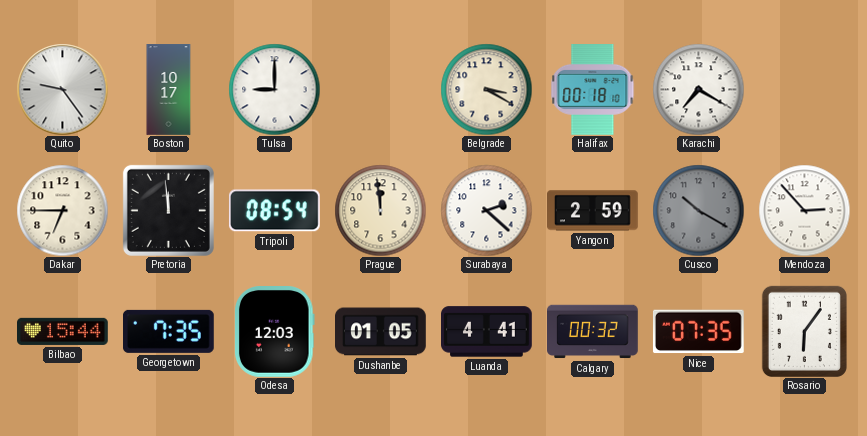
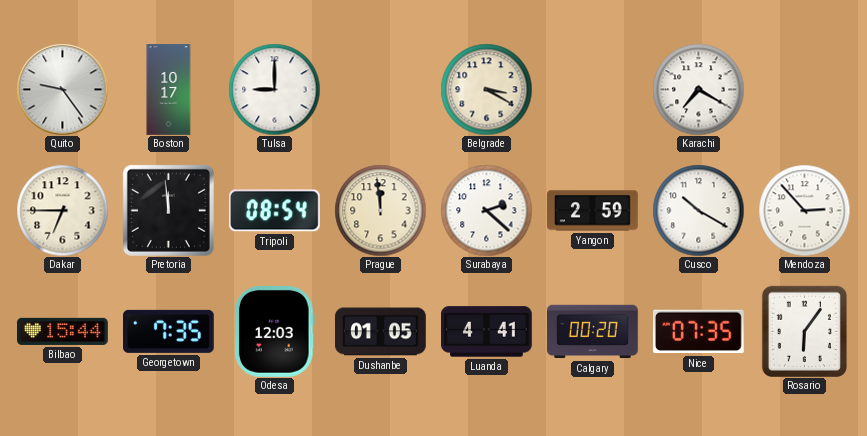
Halifax: 00:18 -> none (593, 90)
Cusco dial: grey -> white (698, 210)
Calgary: 00:32 -> 00:20 (593, 332)
